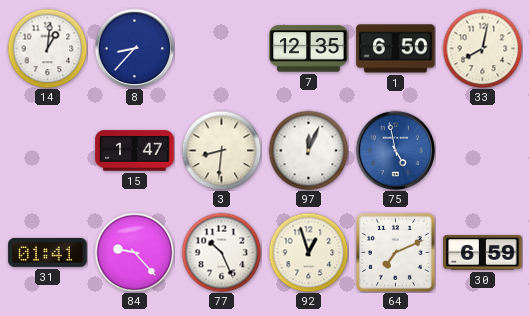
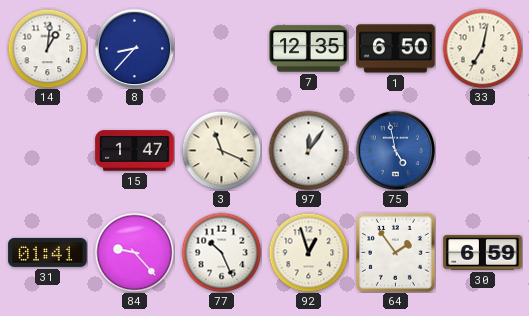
33: 8:02 -> 7:02 (482, 48)
3: 8:31 -> 11:19 (221, 150)
97: 12:04 -> 12:06 (308, 150)
64: 7:11 -> 1:54 (395, 252)
